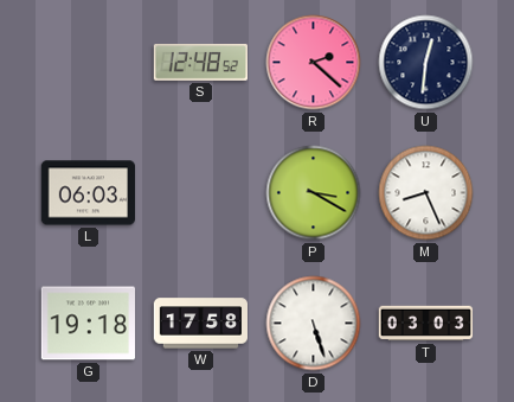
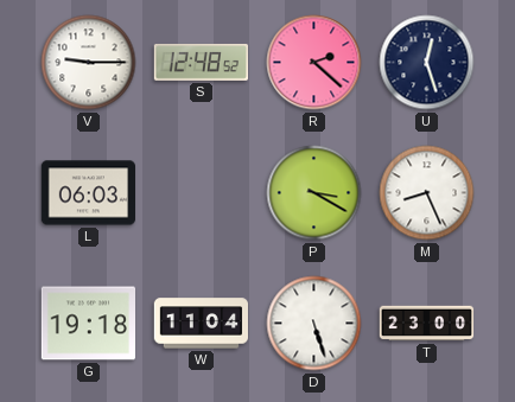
V: none -> 9:15 (89, 63)
U: 12:31 -> 12:27 (427, 63)
W: 17:58 -> 11:04 (201, 324)
T: 03:03 -> 23:00 (427, 324)
